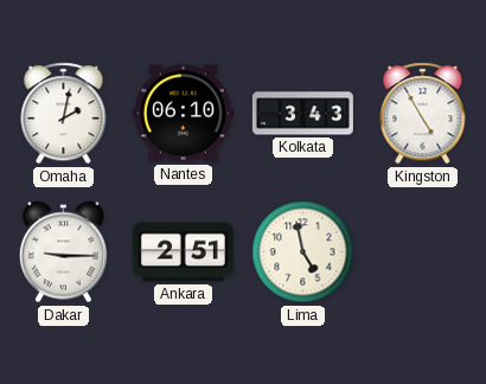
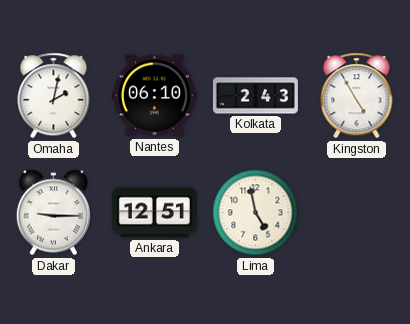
Kolkata: 3:43 -> 2:43 (255, 96)
Ankara: 2:51 -> 12:51 (154, 213)
